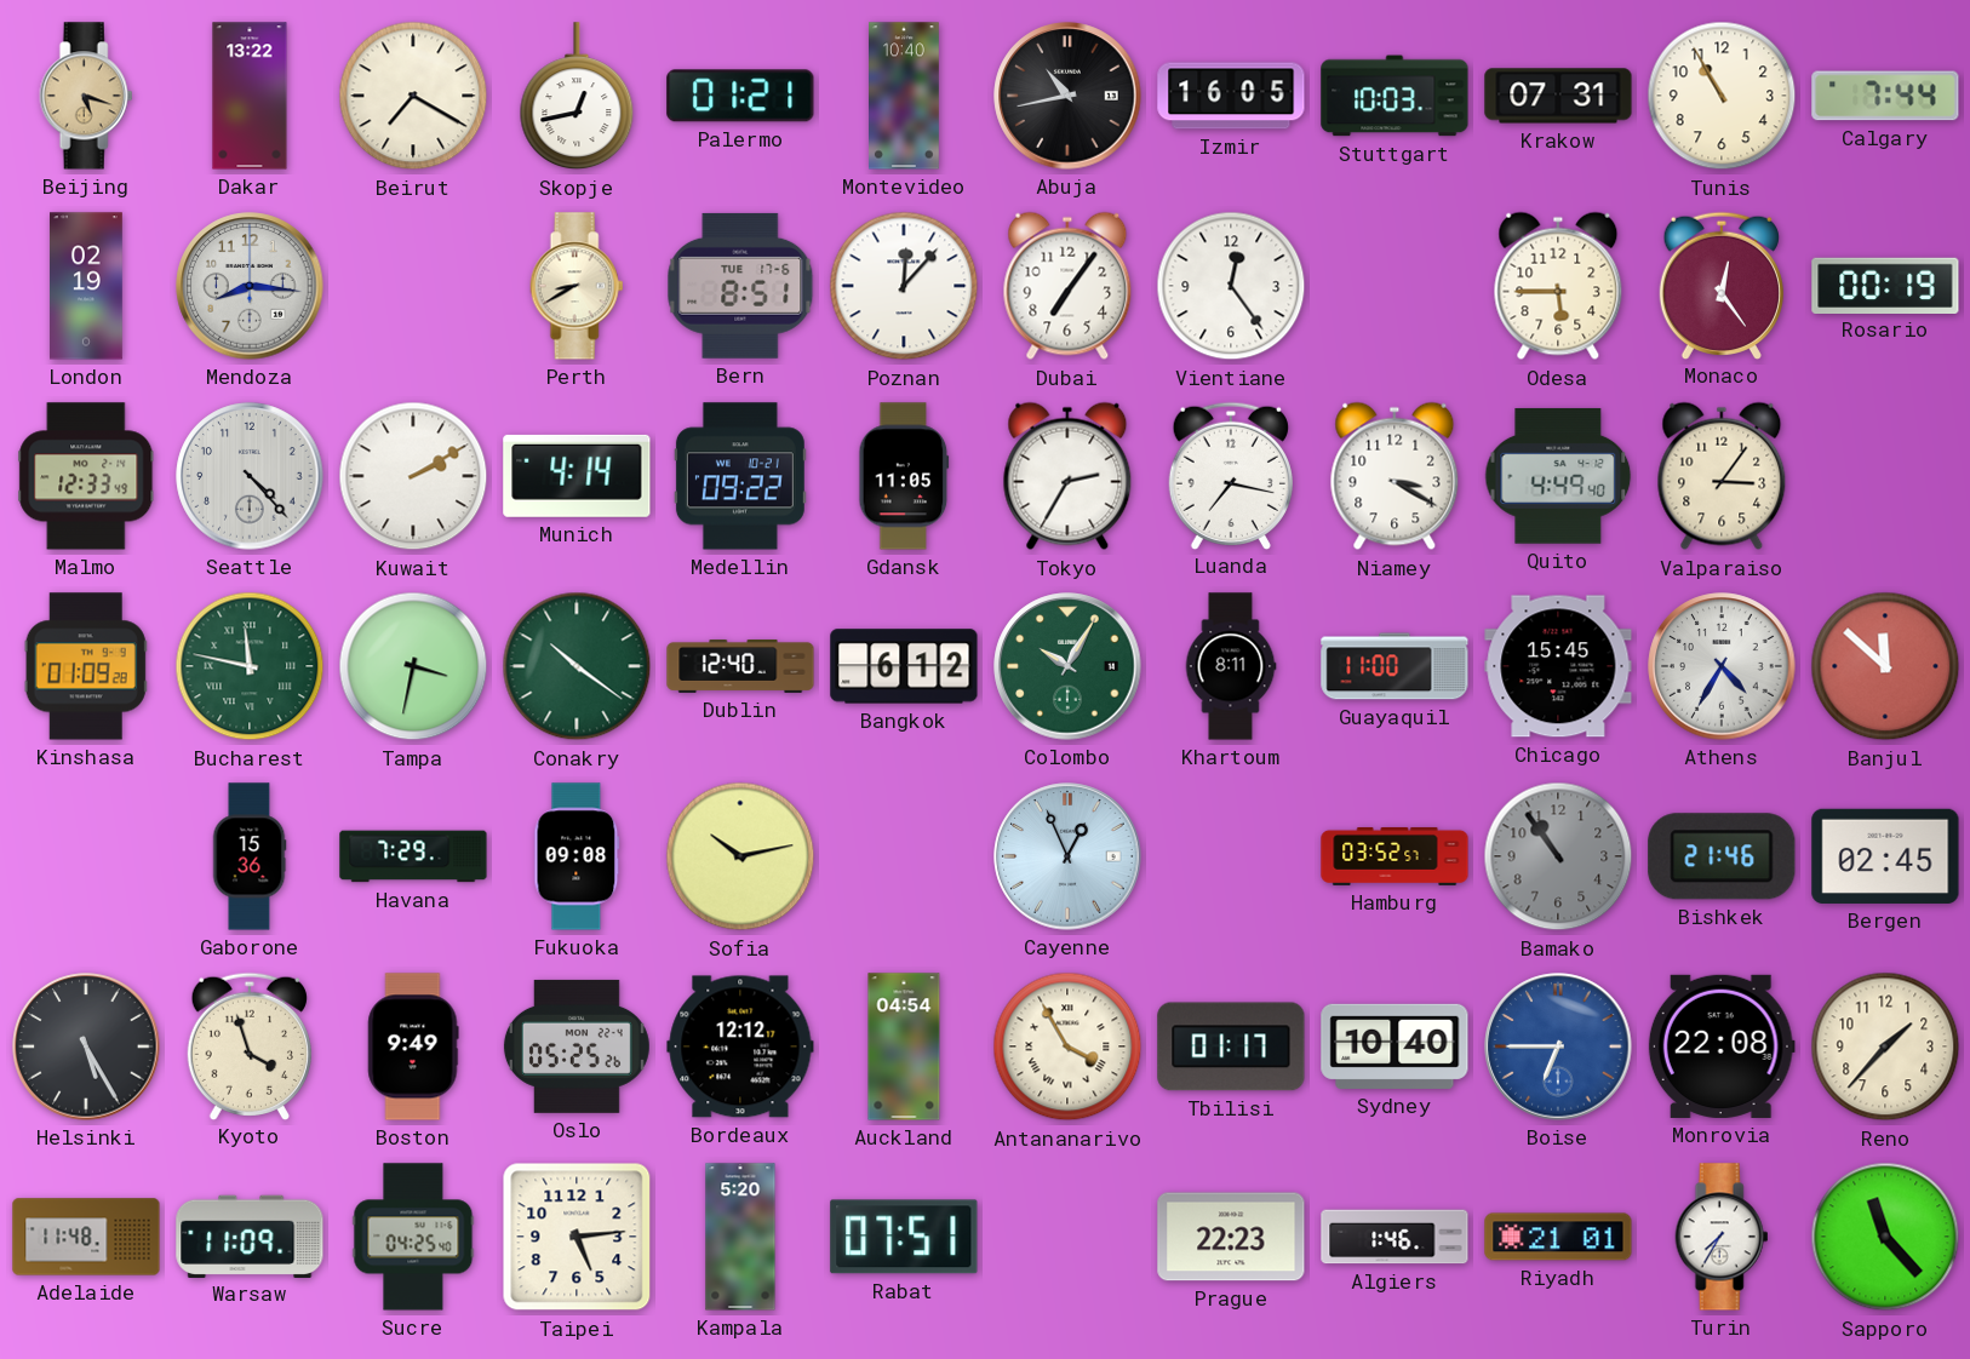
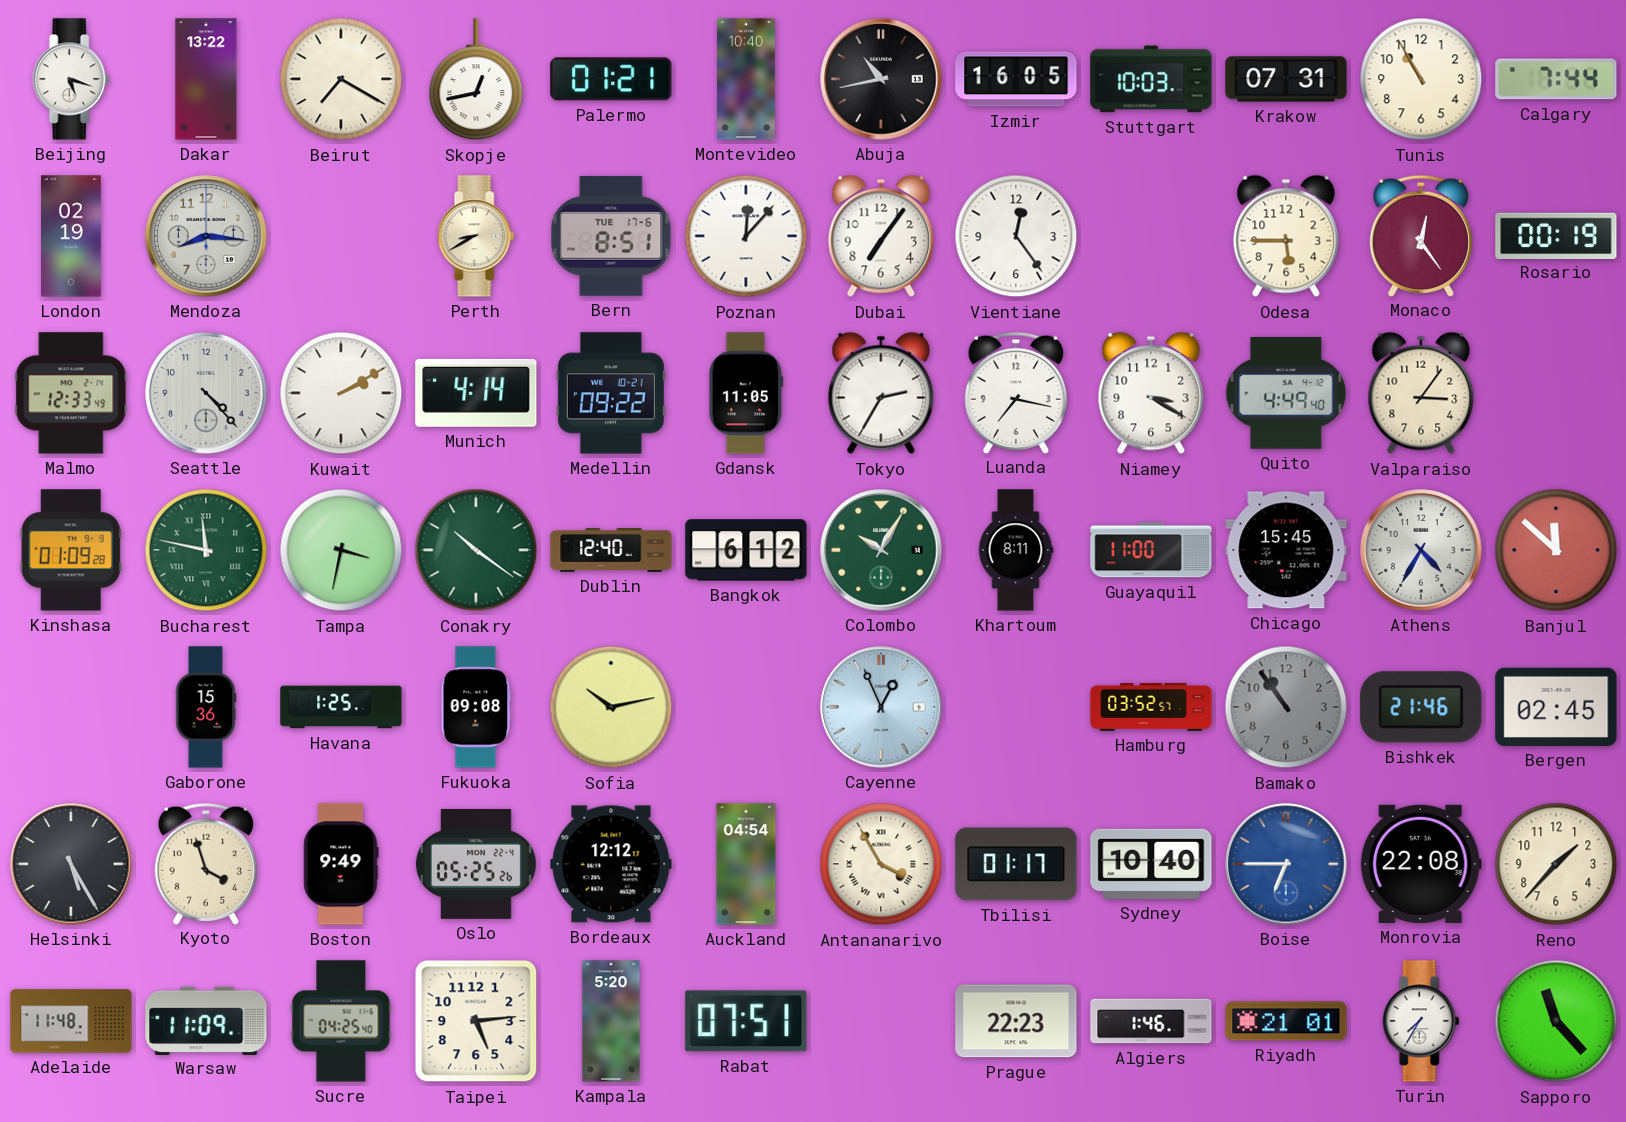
Beijing dial: champagne -> white (71, 79)
Havana: 7:29 -> 1:25 (341, 707)
